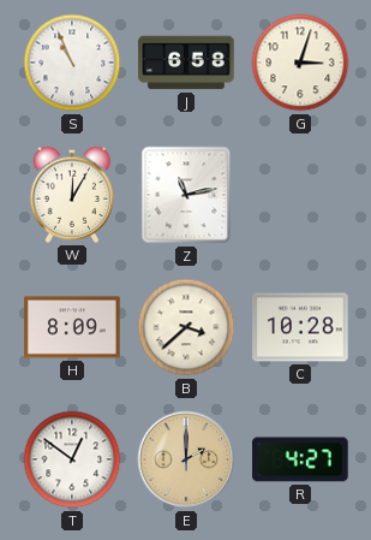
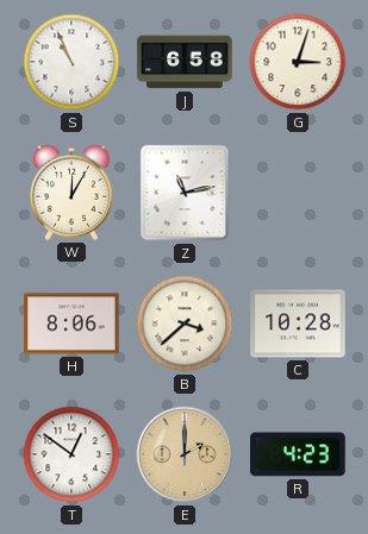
H: 8:09 -> 8:06 (71, 323)
R: 4:27 -> 4:23 (299, 454)
